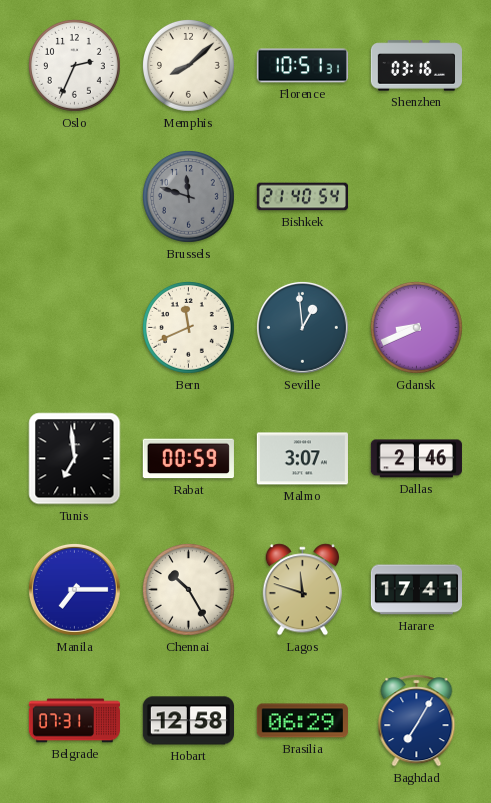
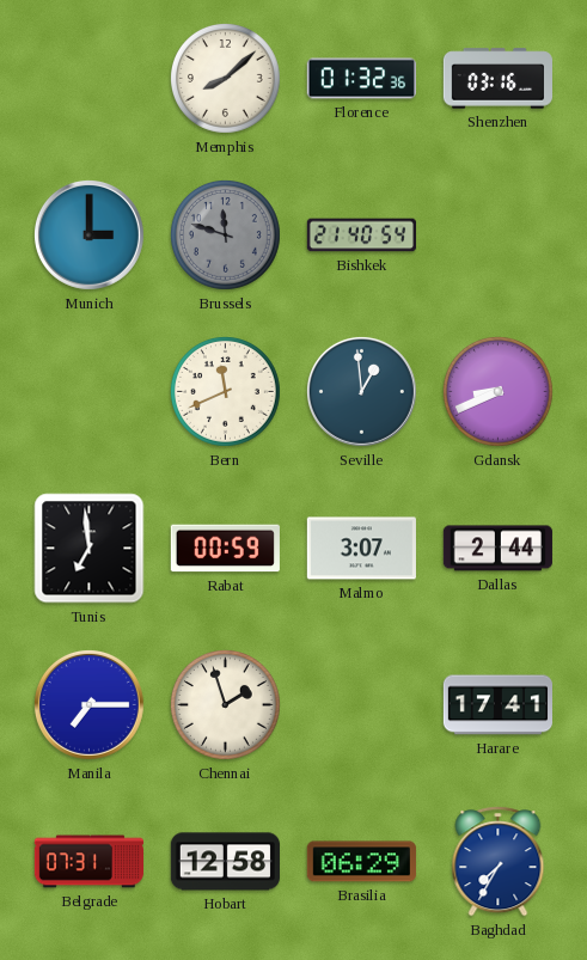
Oslo: 2:34 -> none (75, 66)
Florence: 10:51 -> 01:32 (361, 79)
Munich: none -> 3:00 (88, 234)
Dallas: 2:46 -> 2:44 (497, 549)
Chennai: 10:25 -> 1:57 (226, 705)
Lagos: 11:48 -> none (302, 590)
Baghdad: 7:05 -> 7:35 (499, 862)
